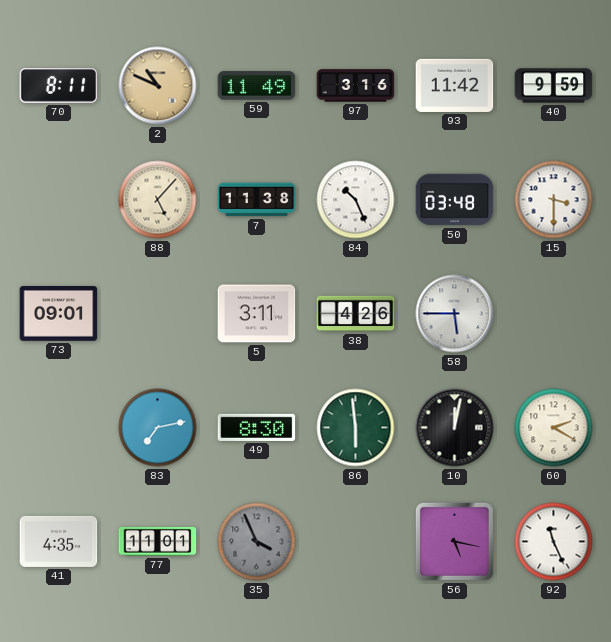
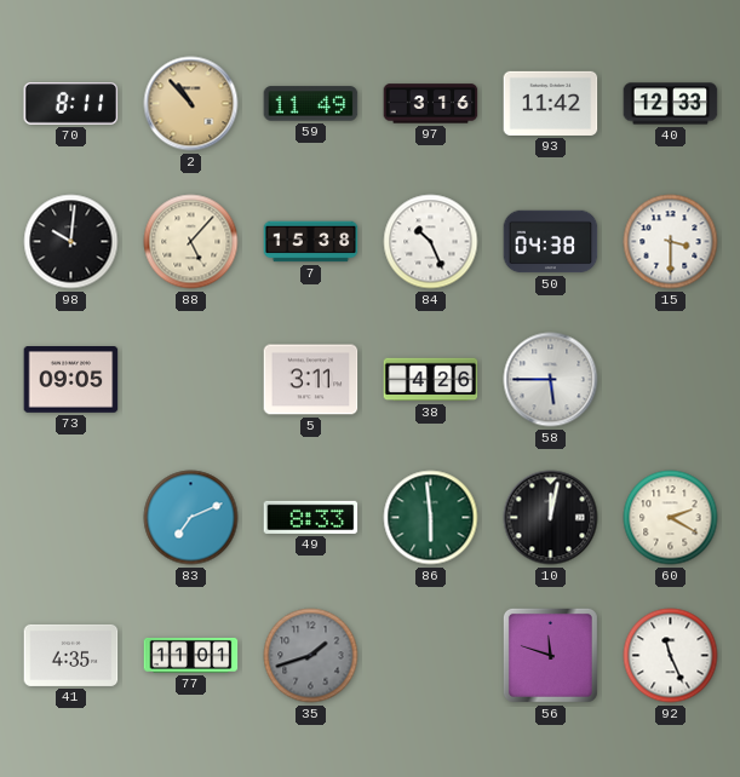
2: 10:49 -> 10:53 (191, 104)
40: 9:59 -> 12:33 (671, 104)
98: none -> 10:01 (71, 242)
7: 11:38 -> 15:38 (311, 242)
50: 03:48 -> 04:38 (551, 242)
73: 09:01 -> 09:05 (71, 380)
83: 7:13 -> 7:11 (191, 518)
49: 8:30 -> 8:33 (311, 517)
35: 3:56 -> 1:42 (311, 656)
56: 5:17 -> 11:48 (550, 655)
